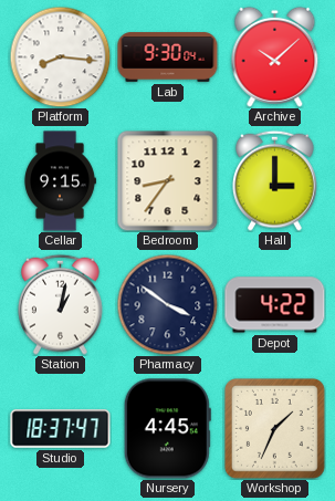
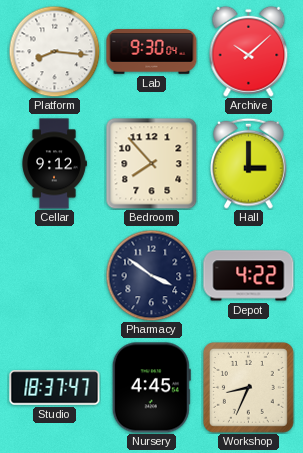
Cellar: 9:15 -> 9:12 (54, 164)
Bedroom: 8:36 -> 7:53 (152, 164)
Station: 1:02 -> none (61, 304)
Workshop: 1:34 -> 8:34 (248, 387)
